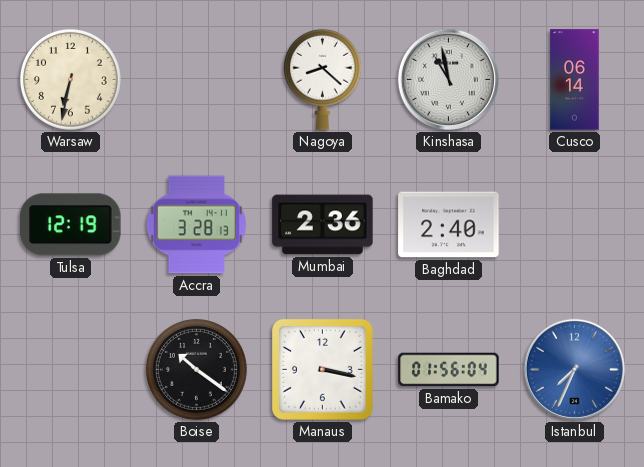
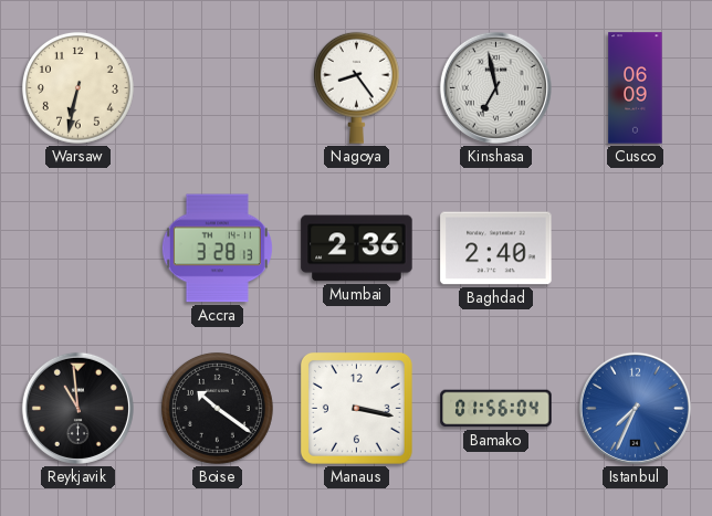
Nagoya: 8:22 -> 8:24 (356, 87)
Kinshasa: 10:58 -> 6:58 (495, 87)
Cusco: 06:14 -> 06:09 (636, 88)
Tulsa: 12:19 -> none (71, 225)
Reykjavik: none -> 10:59 (77, 408)
